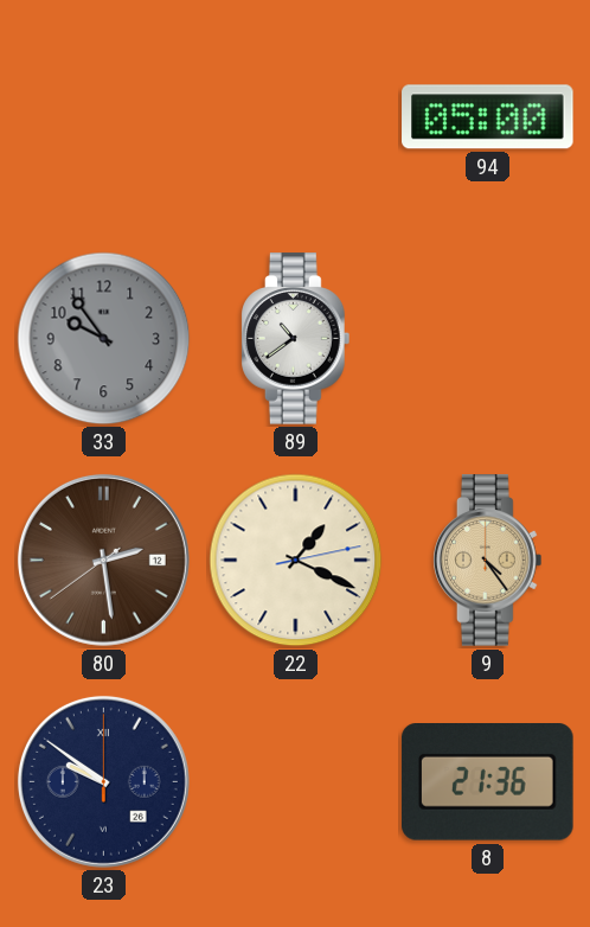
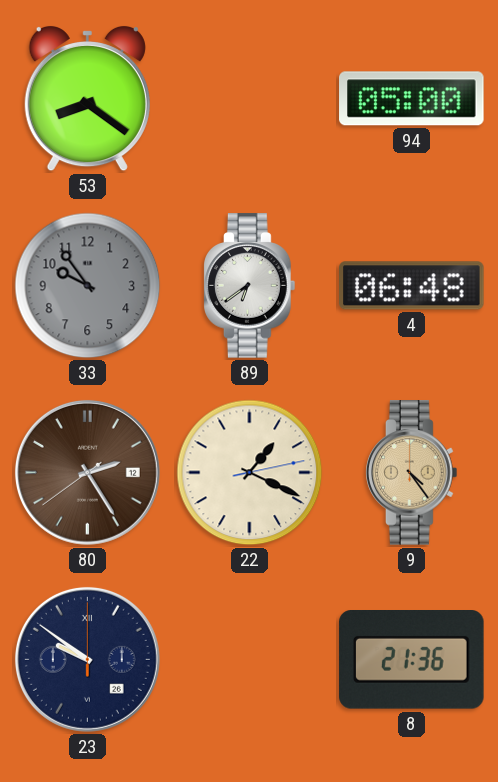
53: none -> 8:21 (87, 99)
89: 10:39 -> 6:39 (250, 286)
4: none -> 06:48 (412, 286)
80: 2:28 -> 2:24 (87, 472)
